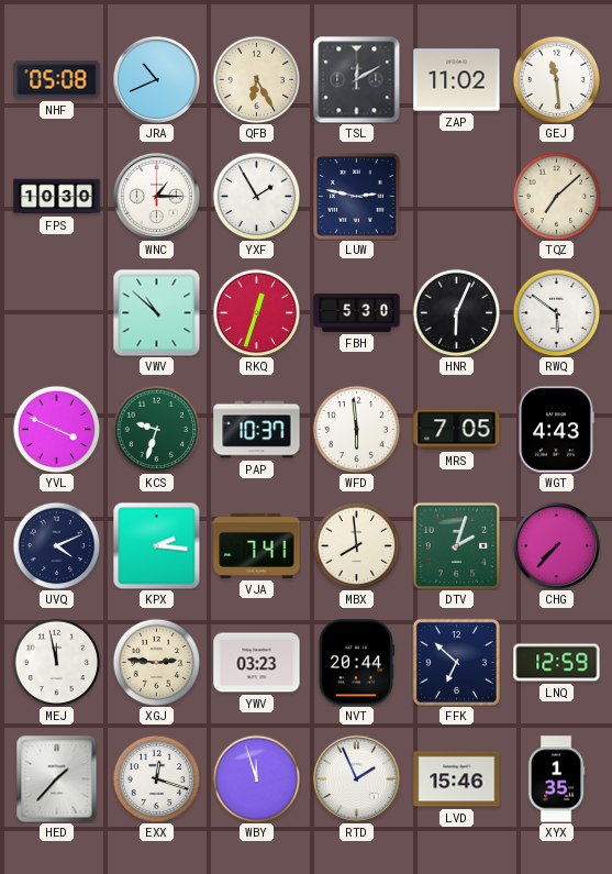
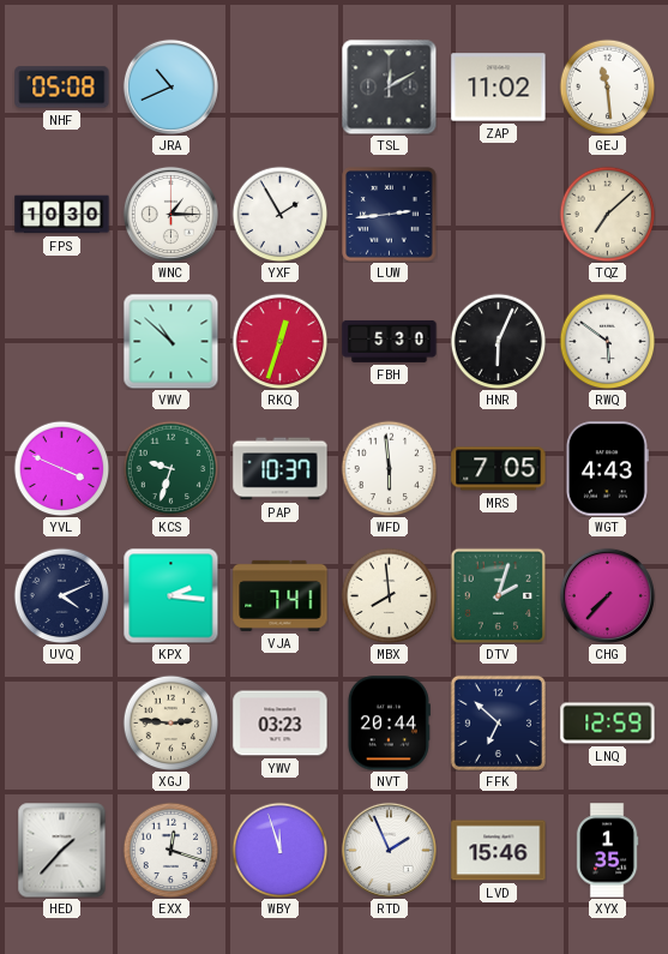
QFB: 6:25 -> none (256, 79)
LUW: 2:47 -> 2:44 (390, 215)
MEJ: 11:58 -> none (56, 662)
